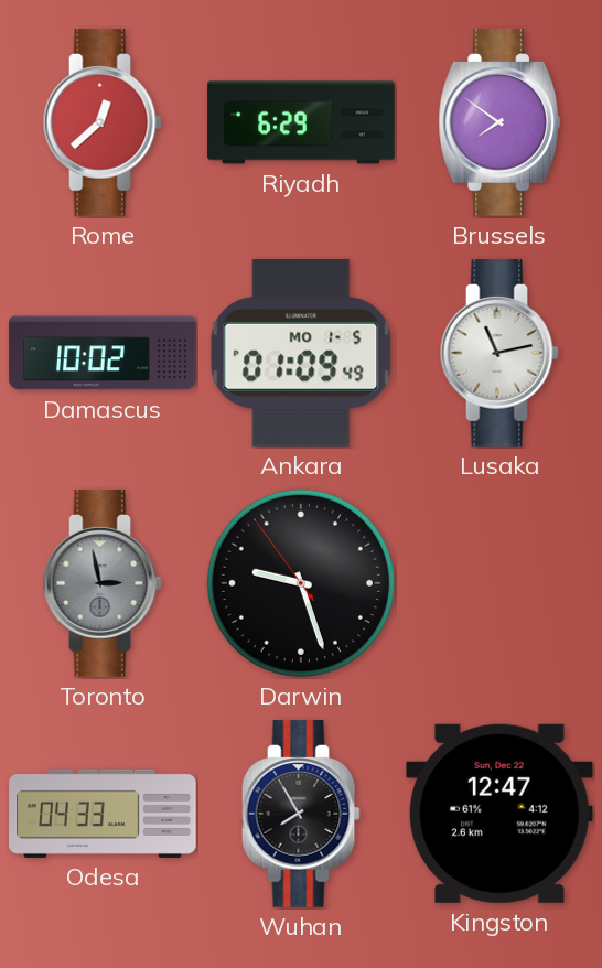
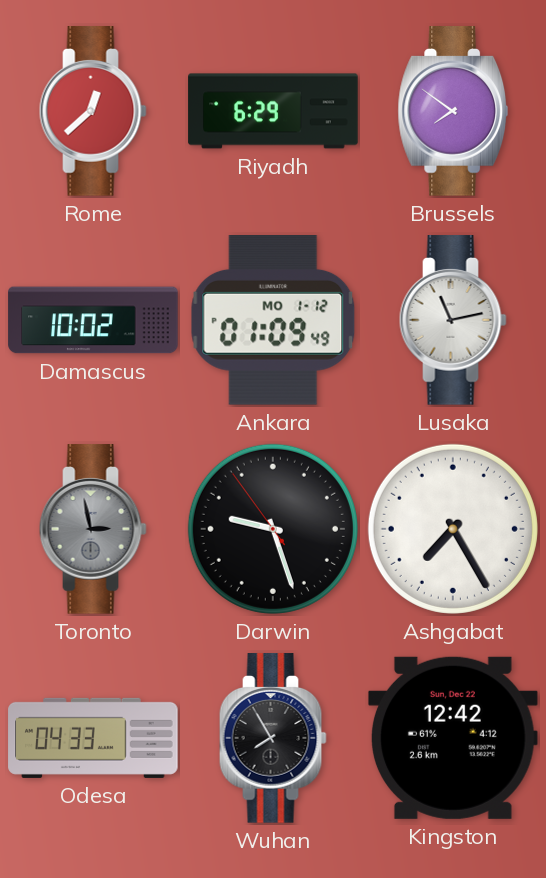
Ankara date: MO 1-5 -> MO 1-12 (273, 321)
Ashgabat: none -> 7:25 (453, 529)
Kingston: 12:47 -> 12:42 (453, 738)
